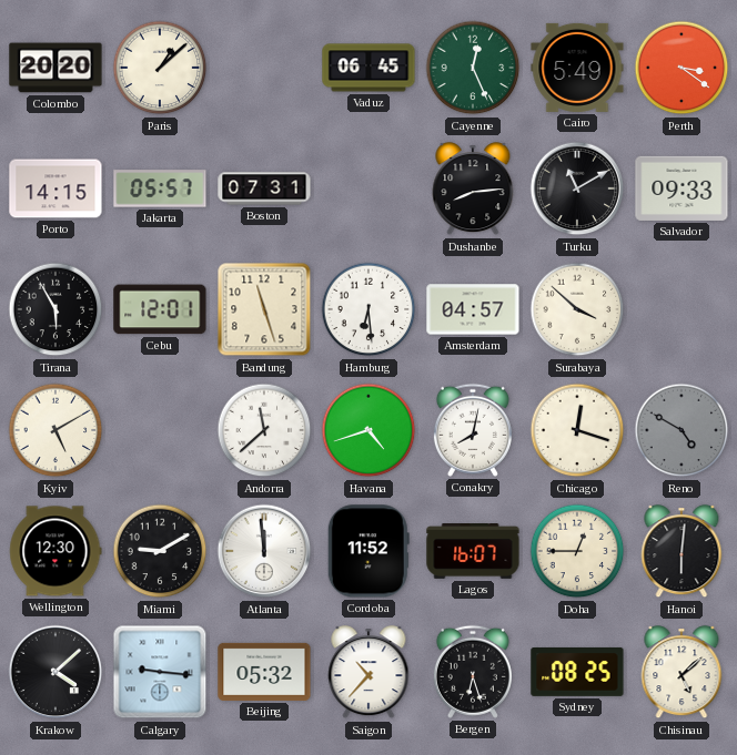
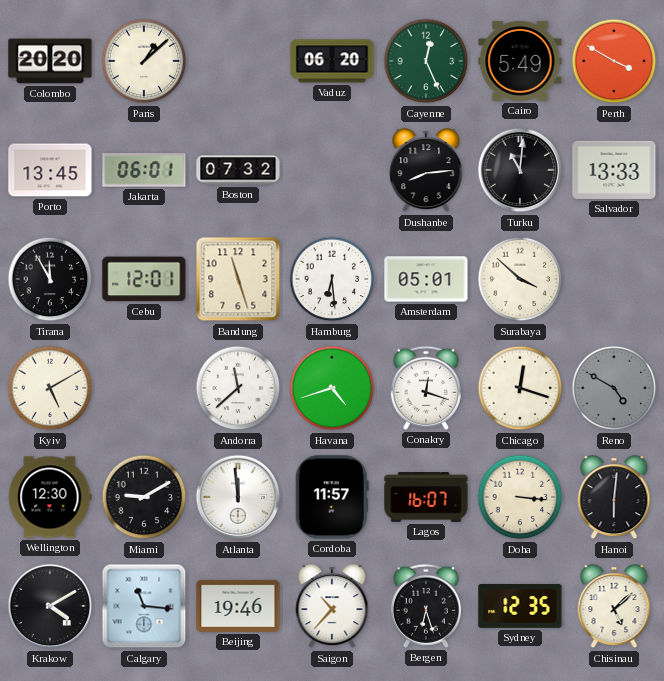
Vaduz: 06:45 -> 06:20 (332, 61)
Perth: 3:21 -> 3:50 (614, 61)
Porto: 14:15 -> 13:45 (50, 170)
Jakarta: 05:57 -> 06:01 (144, 170)
Boston: 07:31 -> 07:32 (238, 170)
Turku: 11:10 -> 11:01 (520, 170)
Salvador: 09:33 -> 13:33 (614, 170)
Tirana: 5:55 -> 11:55 (50, 279)
Amsterdam: 04:57 -> 05:01 (426, 279)
Conakry: 8:02 -> 12:18 (426, 388)
Cordoba: 11:52 -> 11:57 (332, 497)
Doha: 12:45 -> 3:16 (520, 497)
Krakow: 4:08 -> 4:10 (50, 606)
Calgary: 9:16 -> 11:16 (144, 606)
Beijing: 05:32 -> 19:46 (238, 606)
Sydney: 08:25 -> 12:35 (520, 606)
